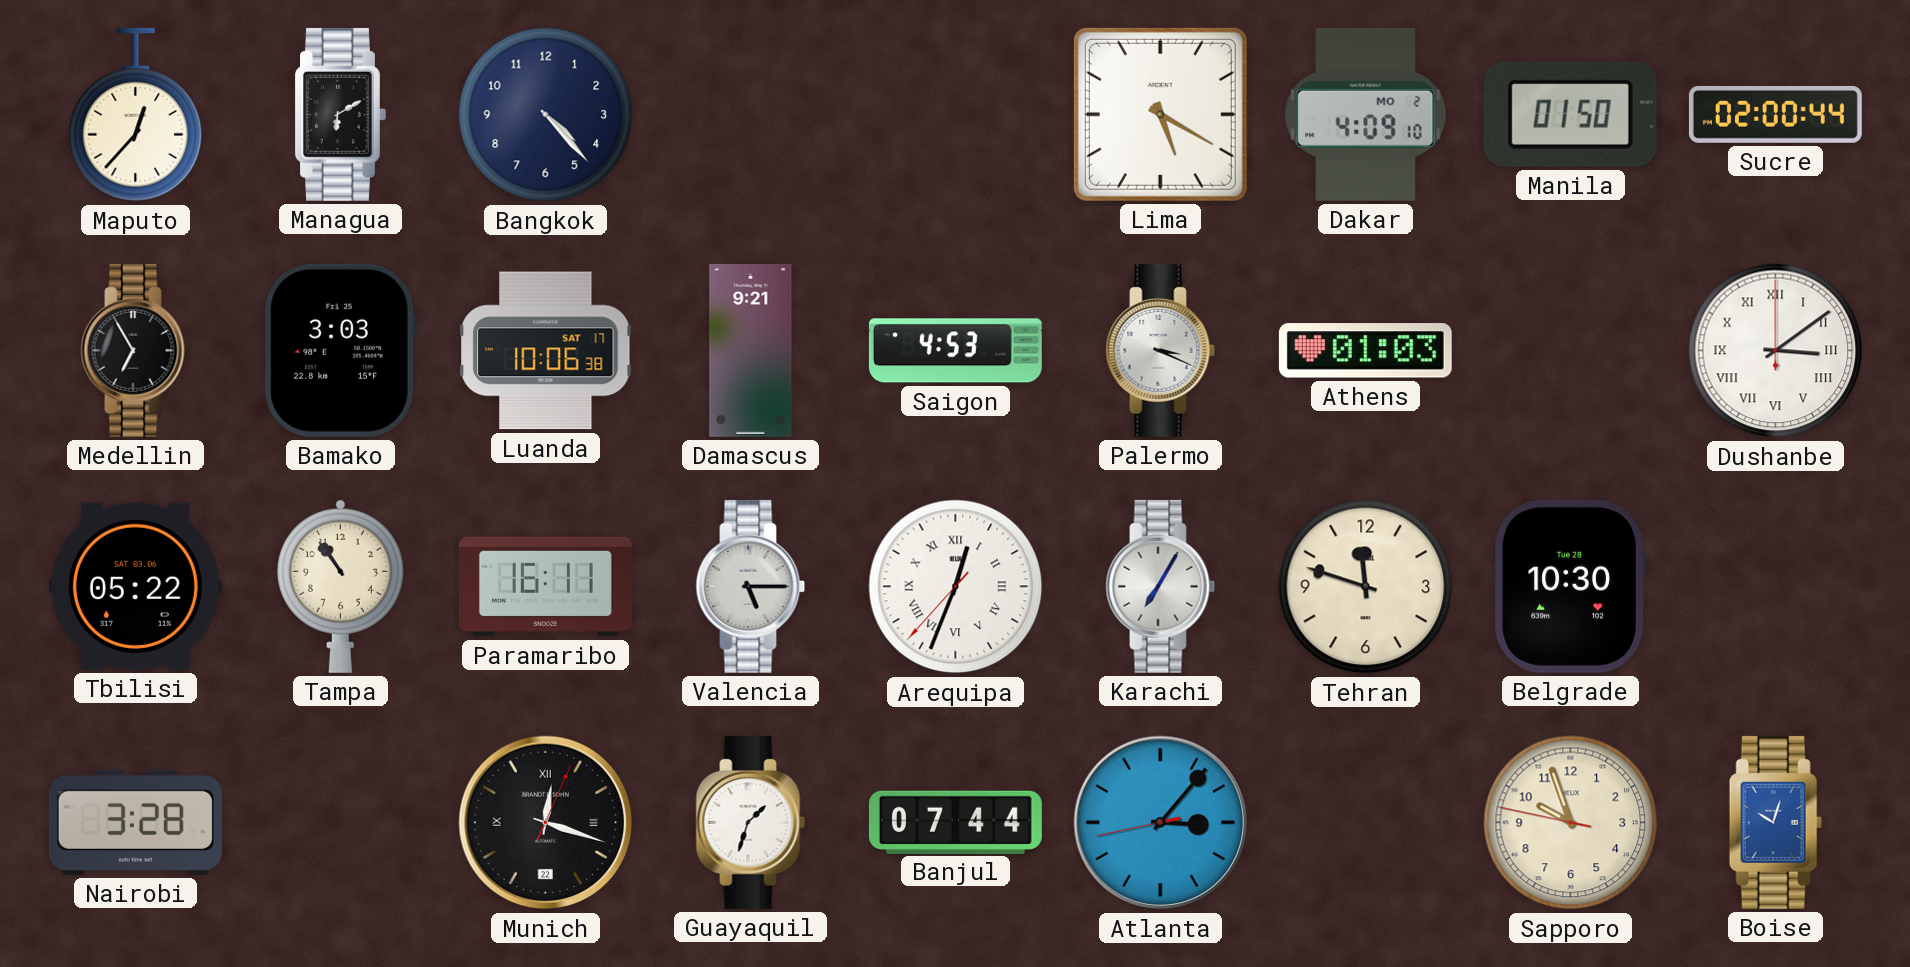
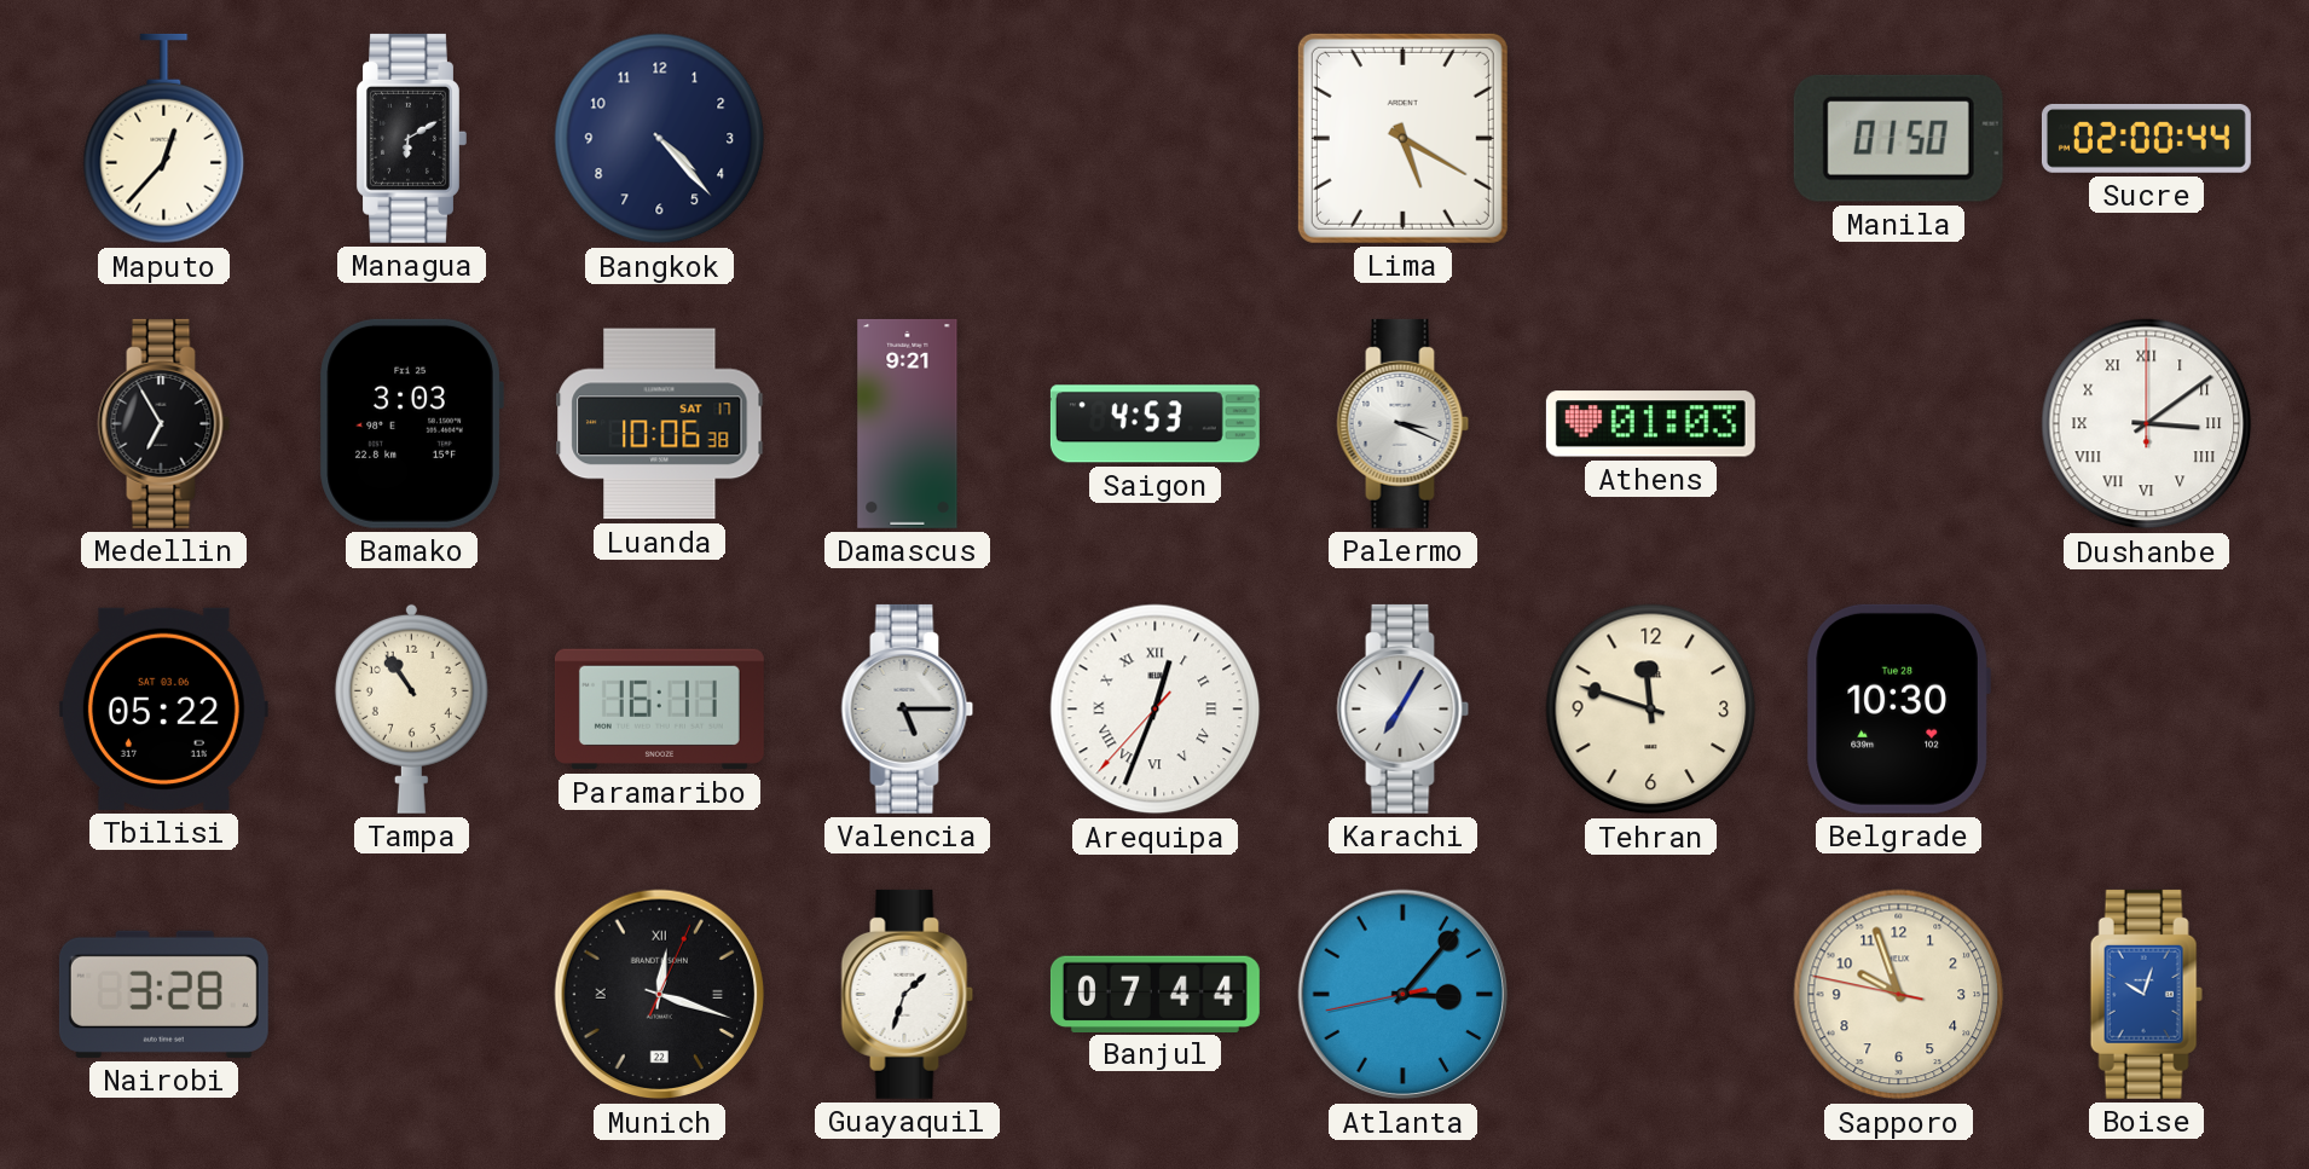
Dakar: 4:09 -> none (1366, 114)
